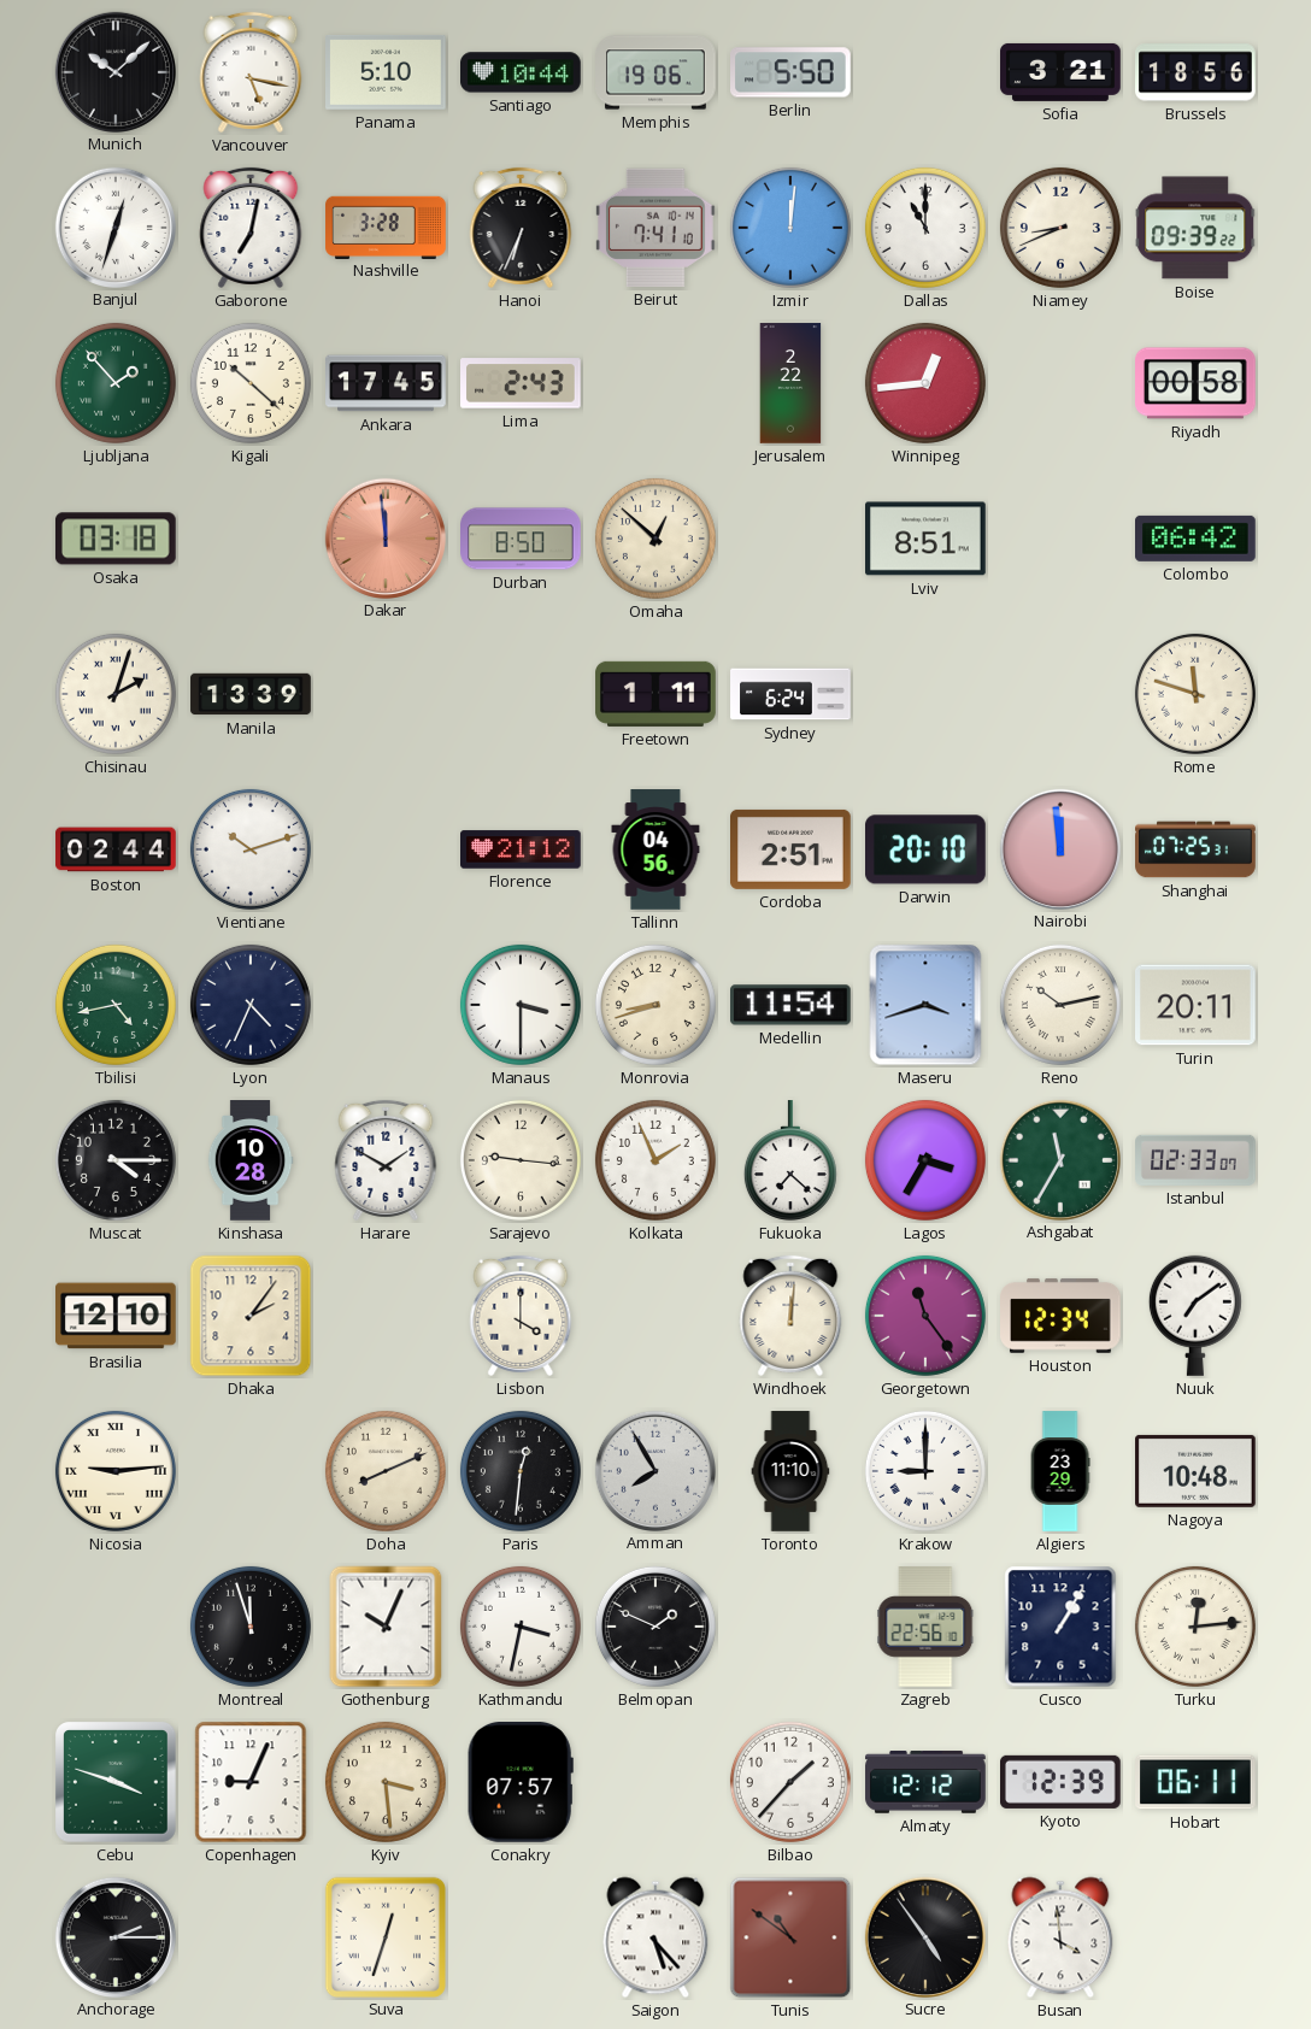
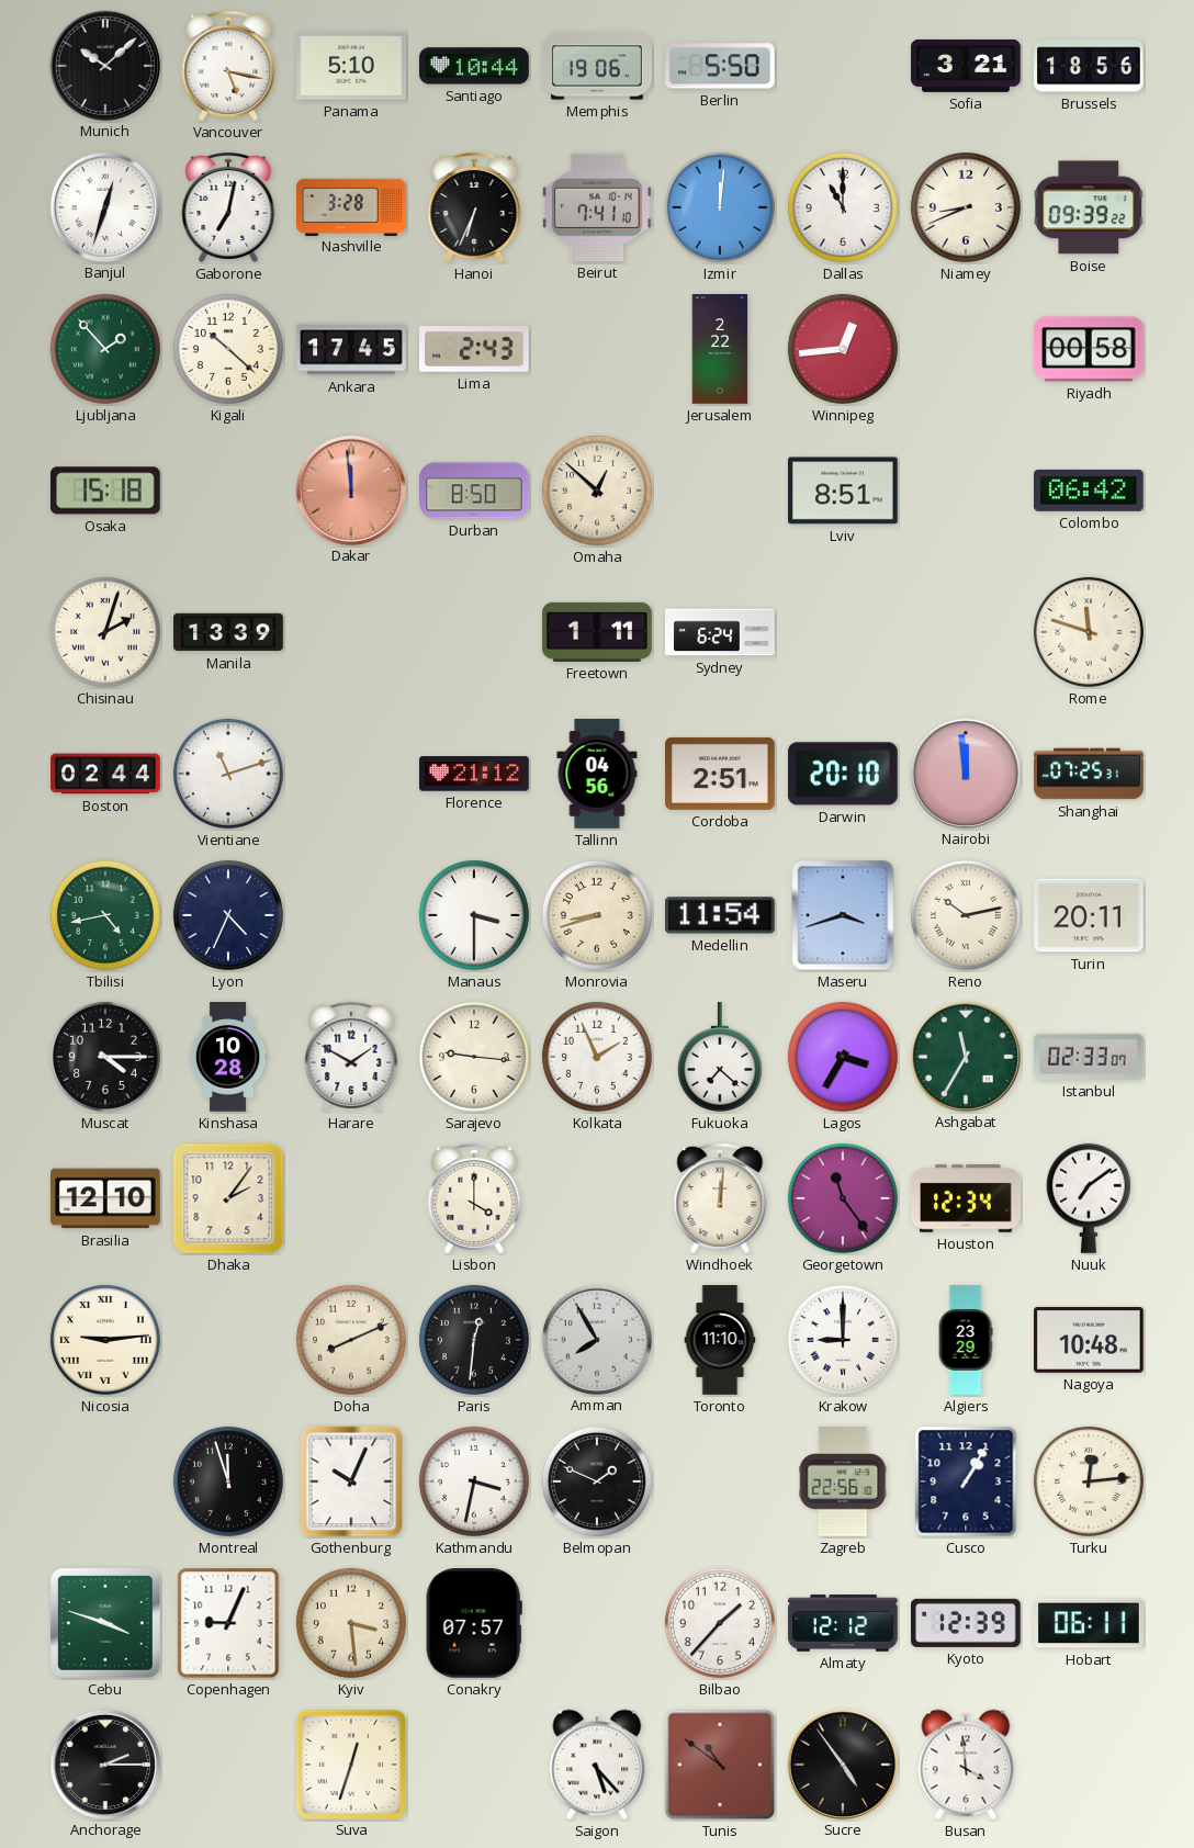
Osaka: 03:18 -> 15:18 (105, 491)
Vientiane: 10:12 -> 11:12 (228, 774)
